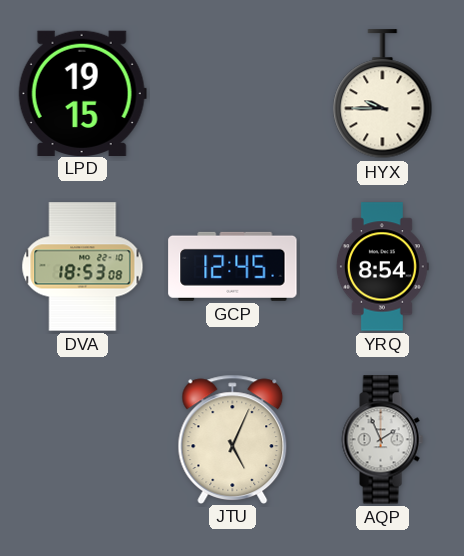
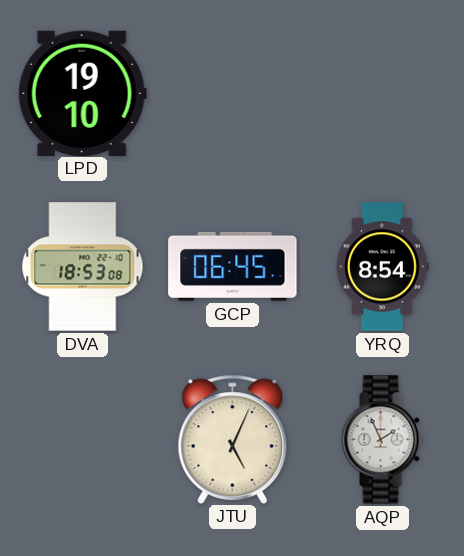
LPD: 19:15 -> 19:10 (82, 93)
HYX: 9:45 -> none (383, 94)
GCP: 12:45 -> 06:45 (233, 266)
